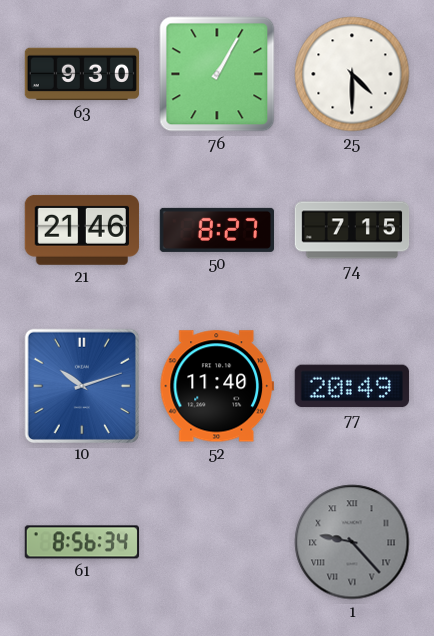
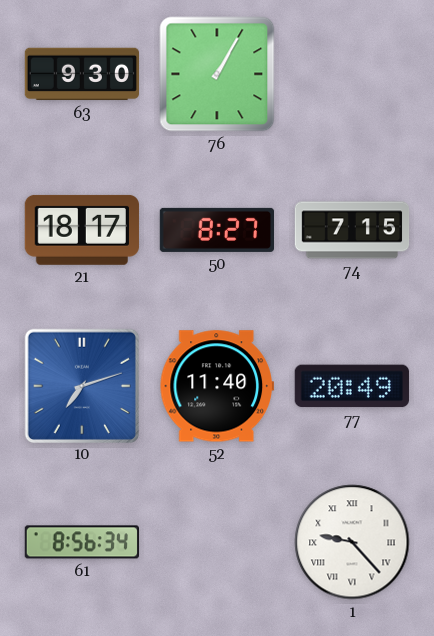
25: 4:30 -> none (352, 74)
21: 21:46 -> 18:17 (81, 230)
10: 10:12 -> 7:12 (81, 385)
1 dial: grey -> white (352, 542)
